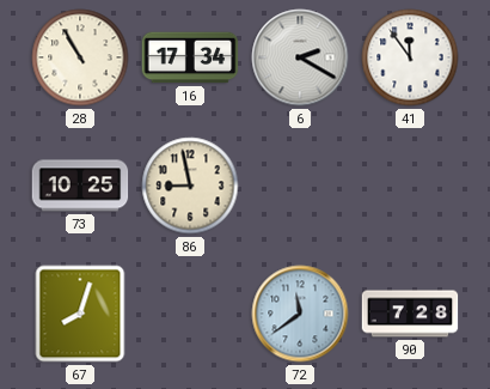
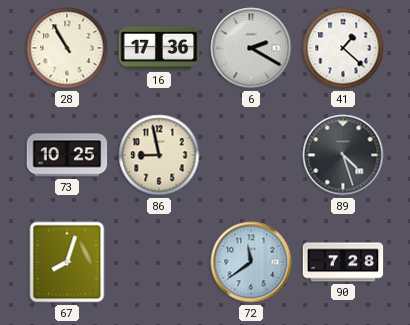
16: 17:34 -> 17:36 (159, 48)
41: 11:54 -> 1:22 (343, 48)
89: none -> 4:27 (343, 155)
